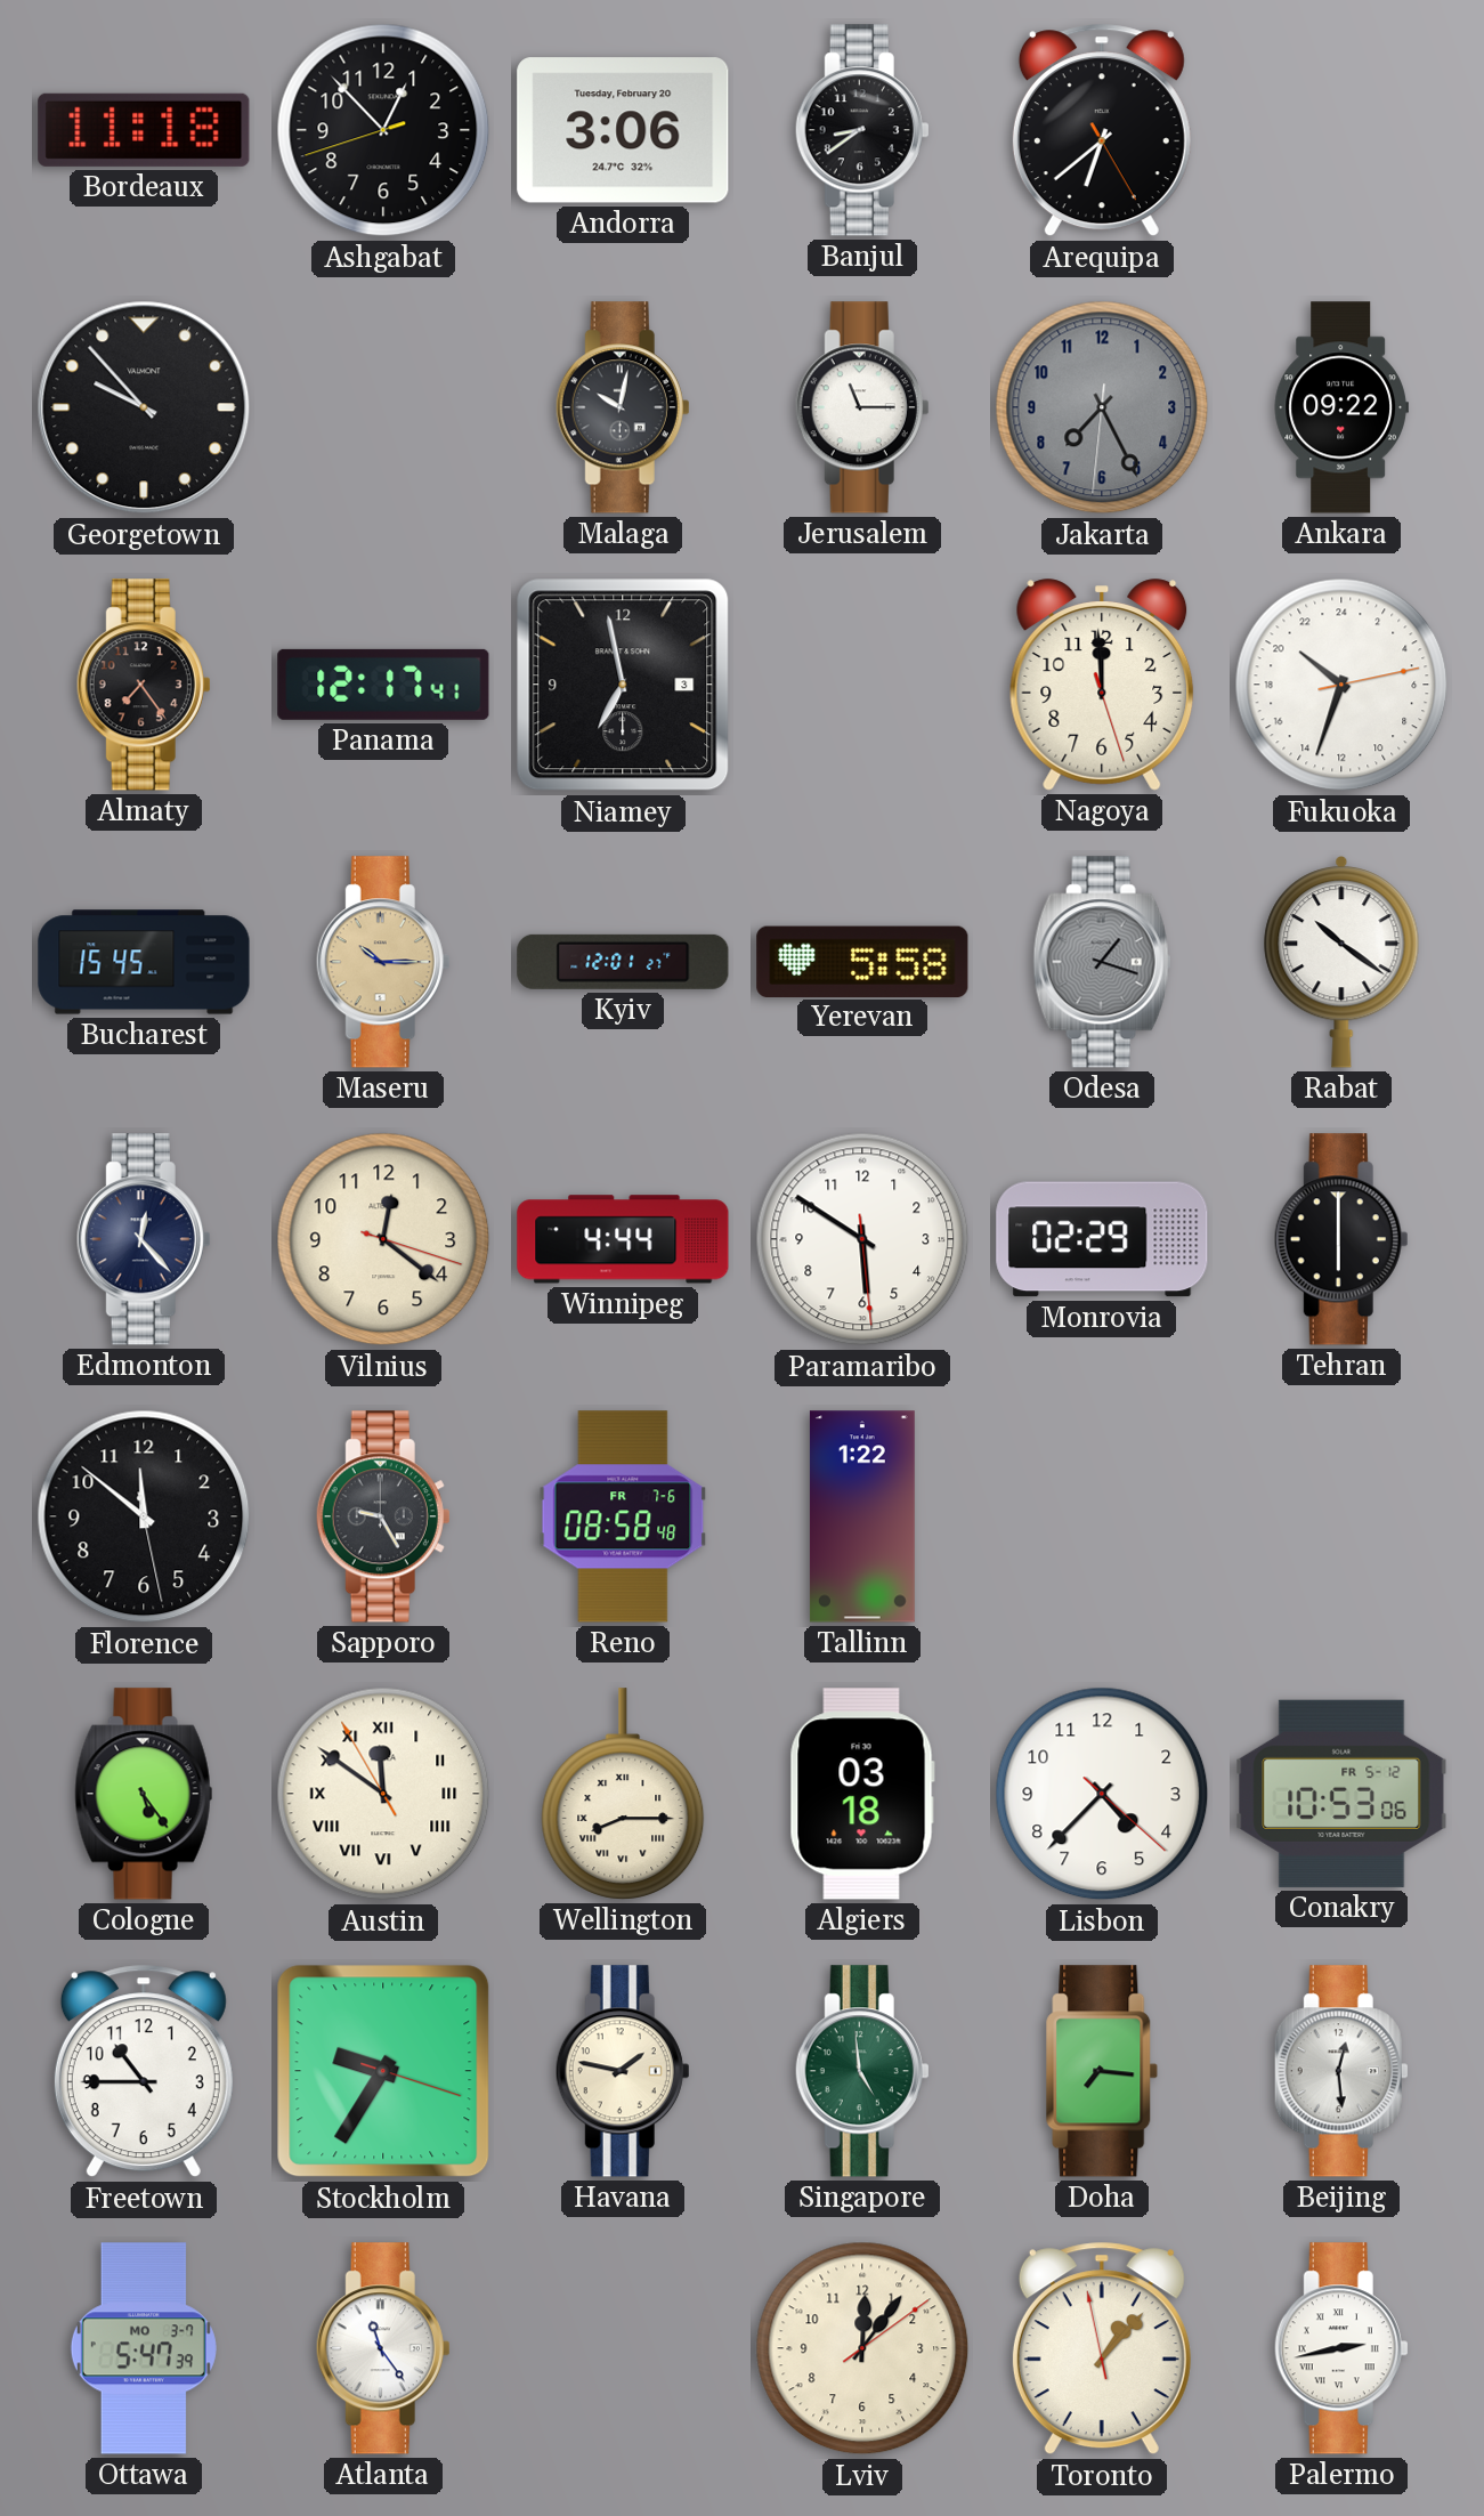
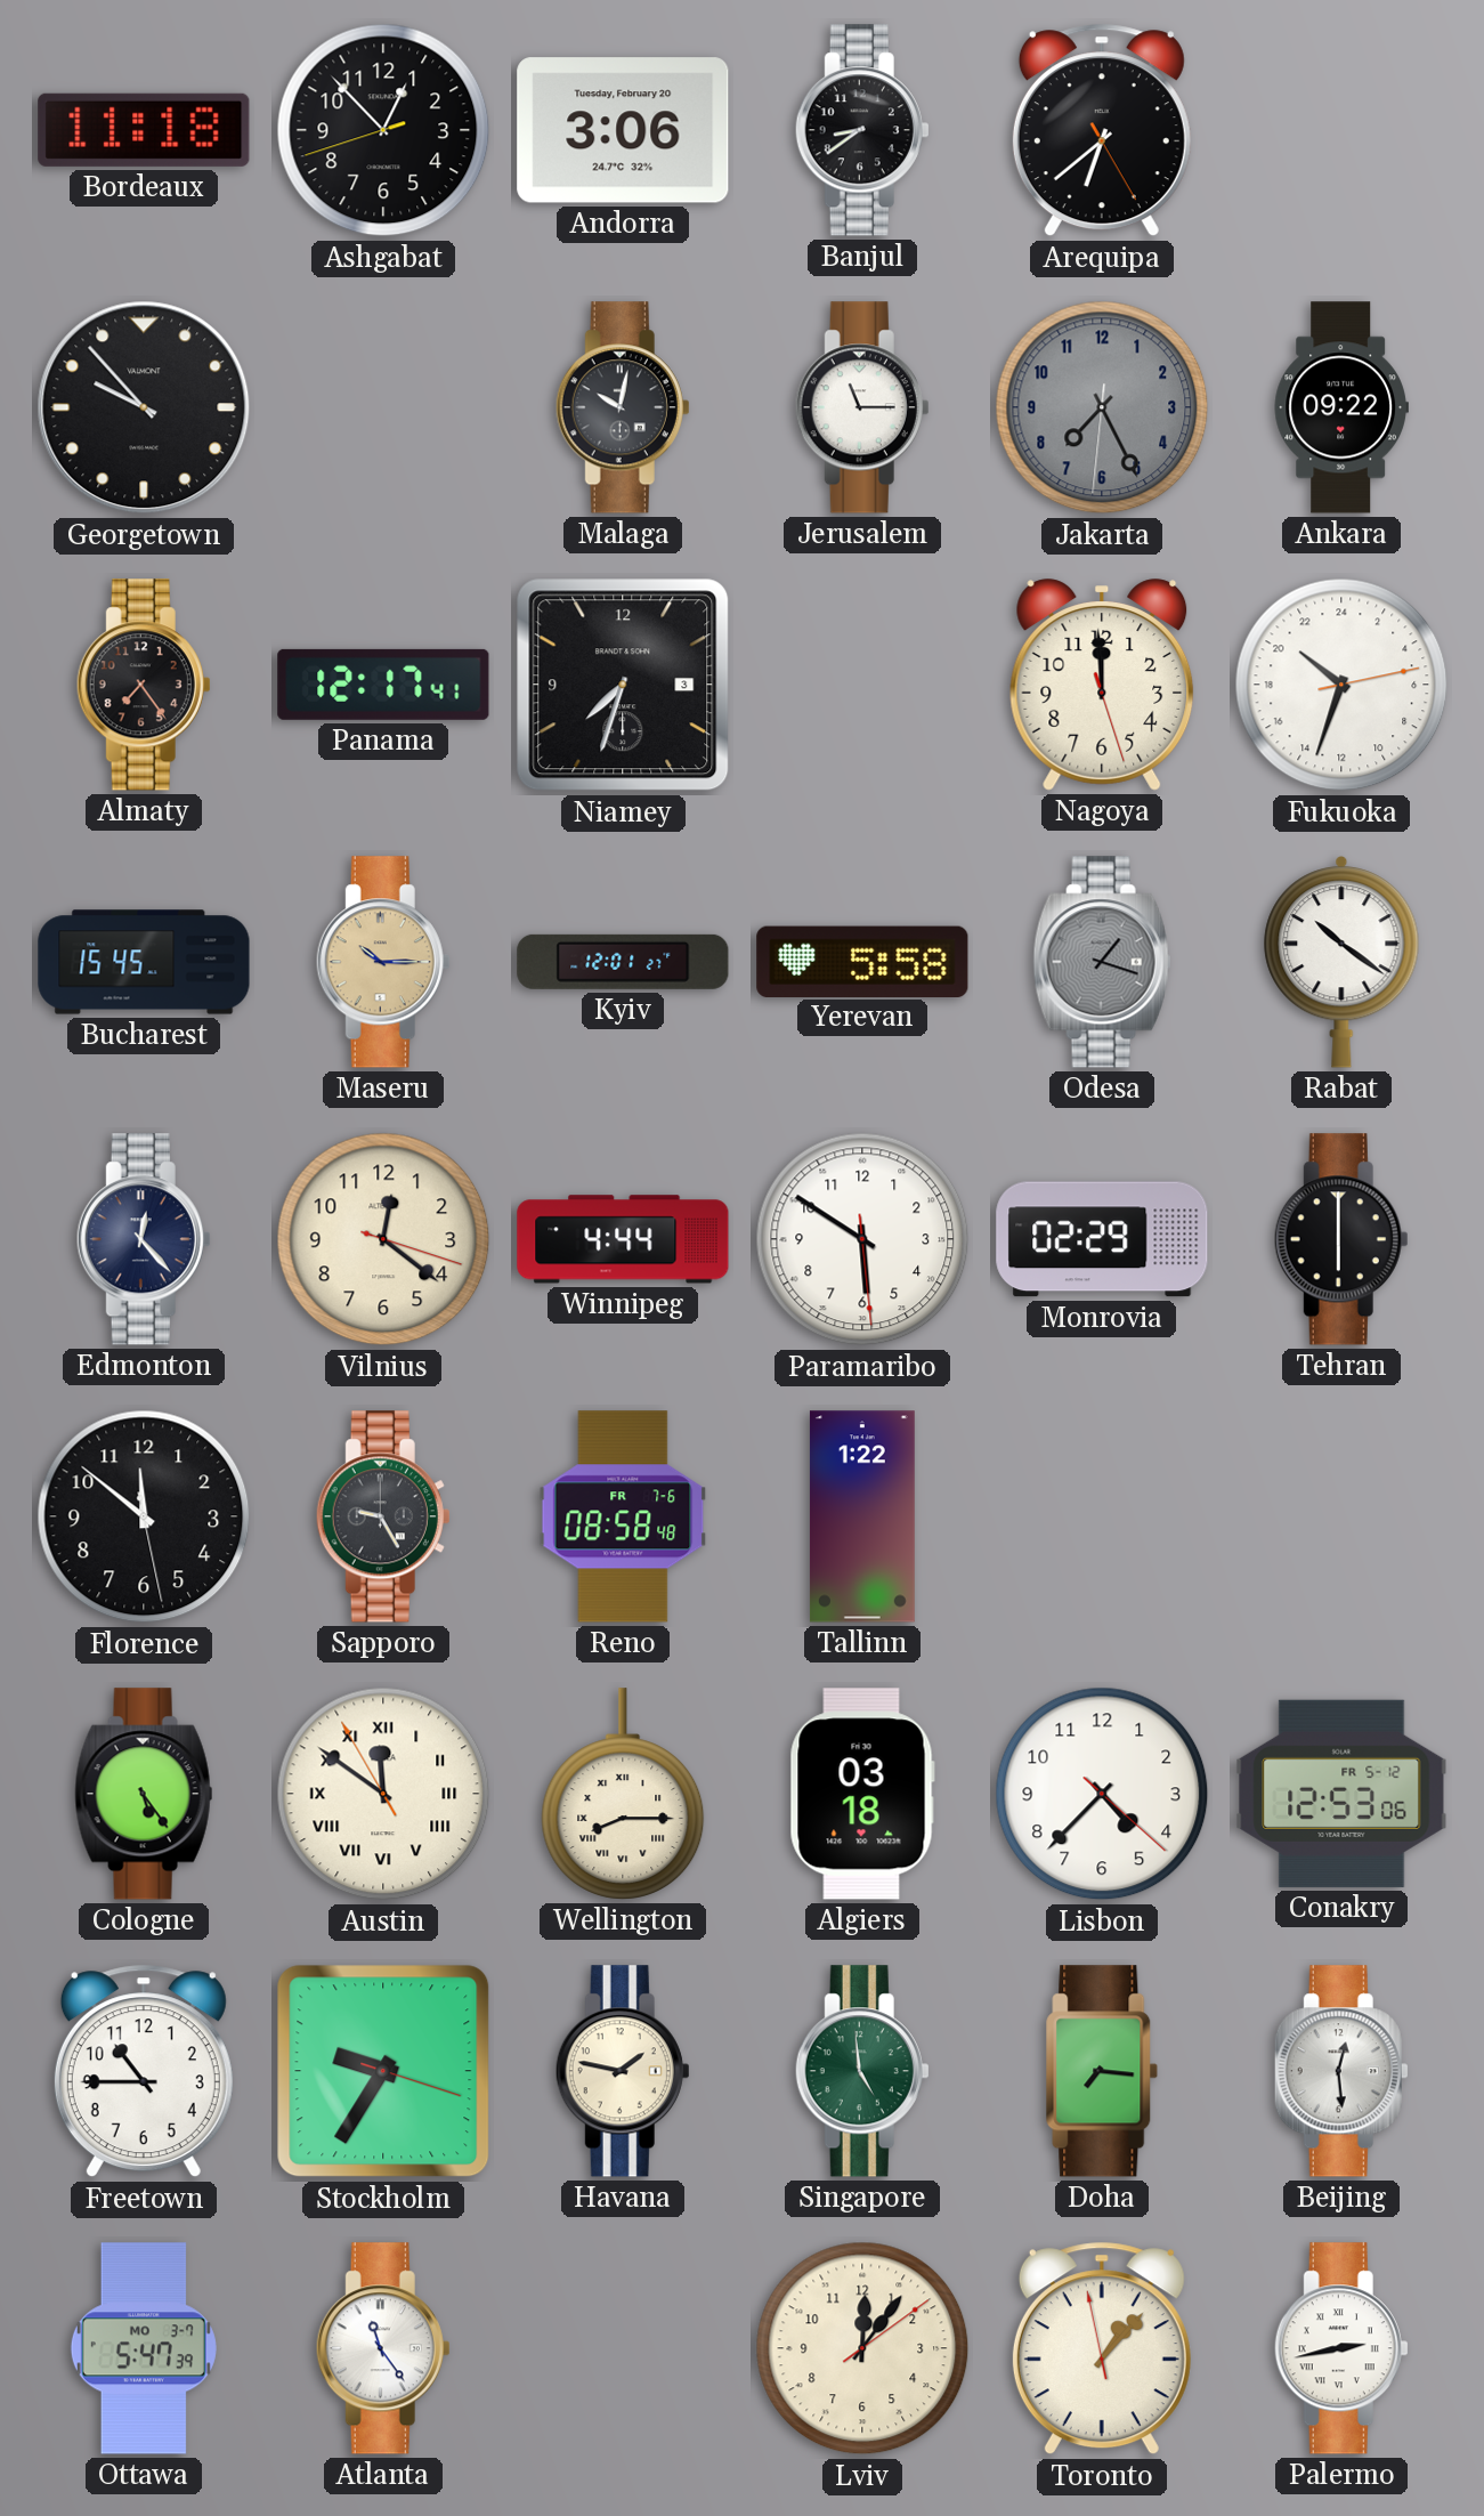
Niamey: 6:58 -> 7:33 (623, 685)
Conakry: 10:53 -> 12:53 (1341, 1794)
